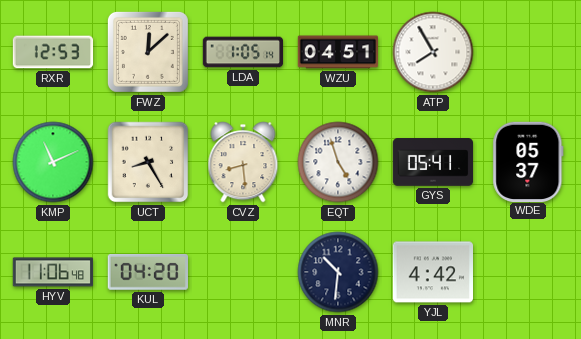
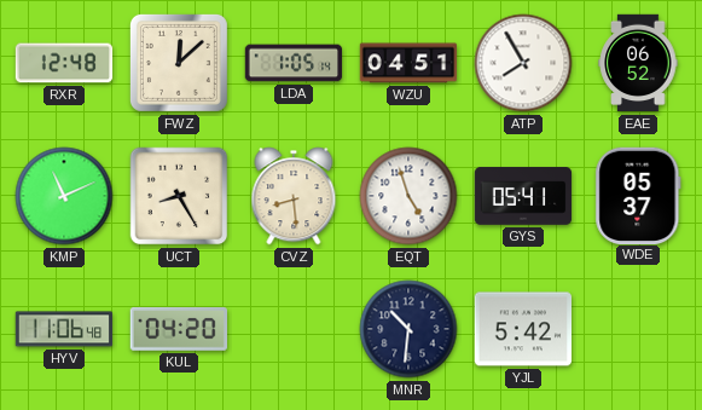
RXR: 12:53 -> 12:48 (64, 63)
EAE: none -> 06:52 (638, 63)
YJL: 4:42 -> 5:42 (522, 329)
